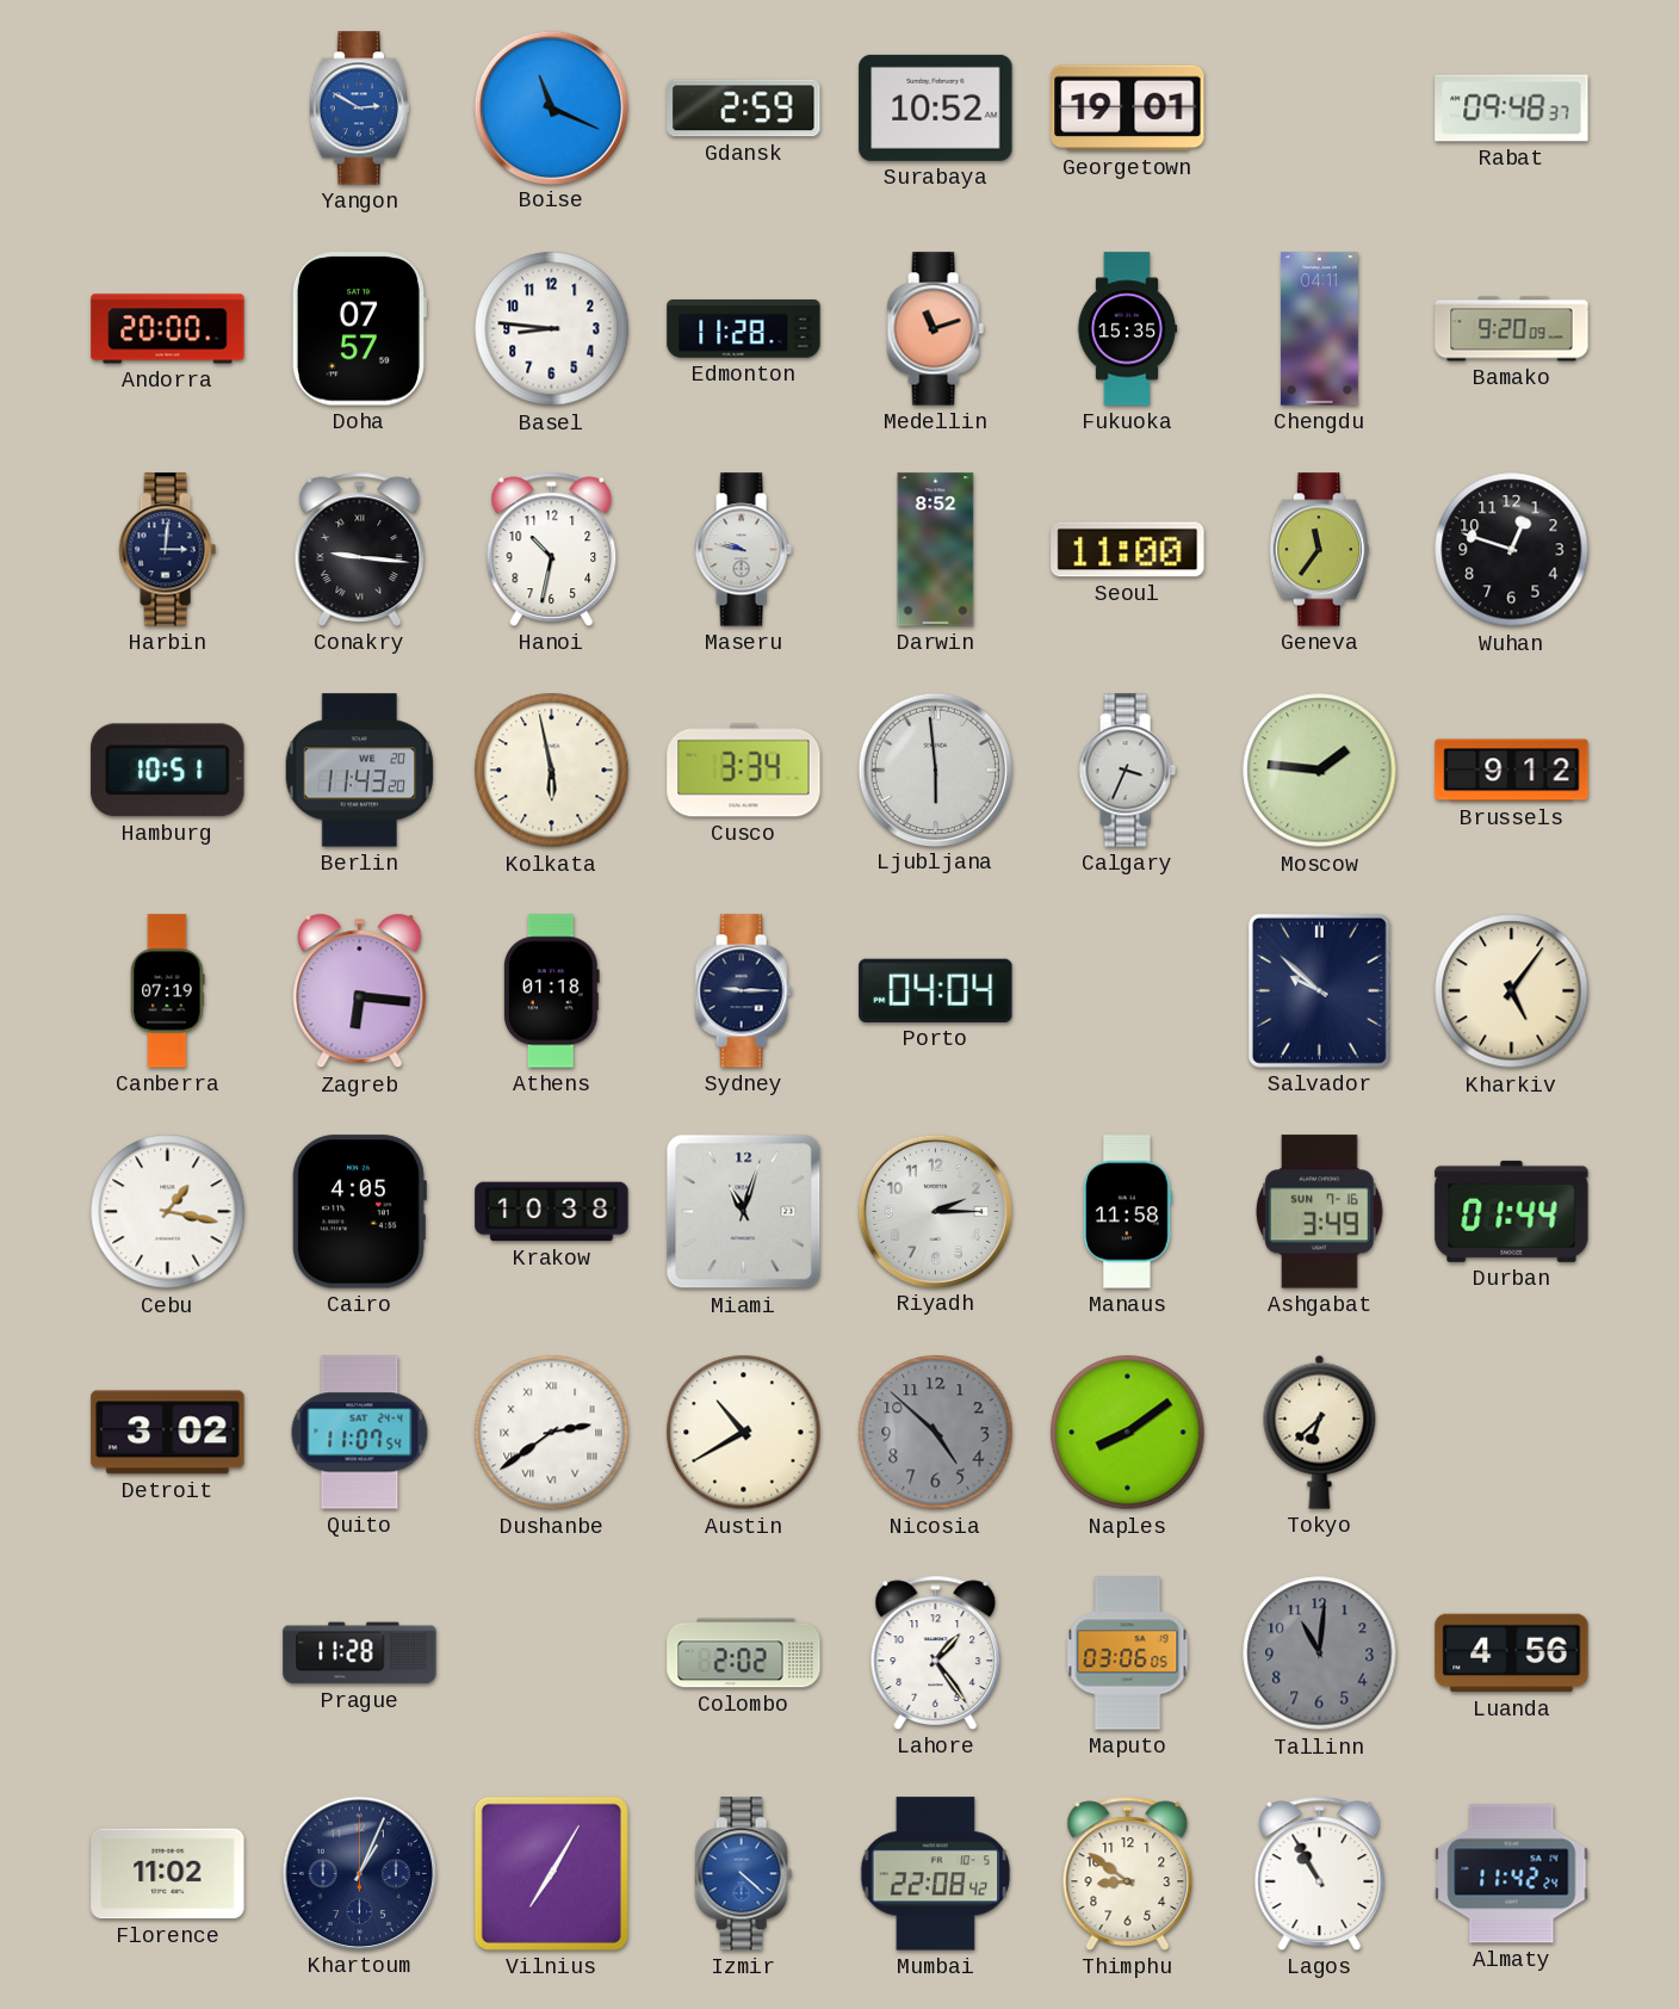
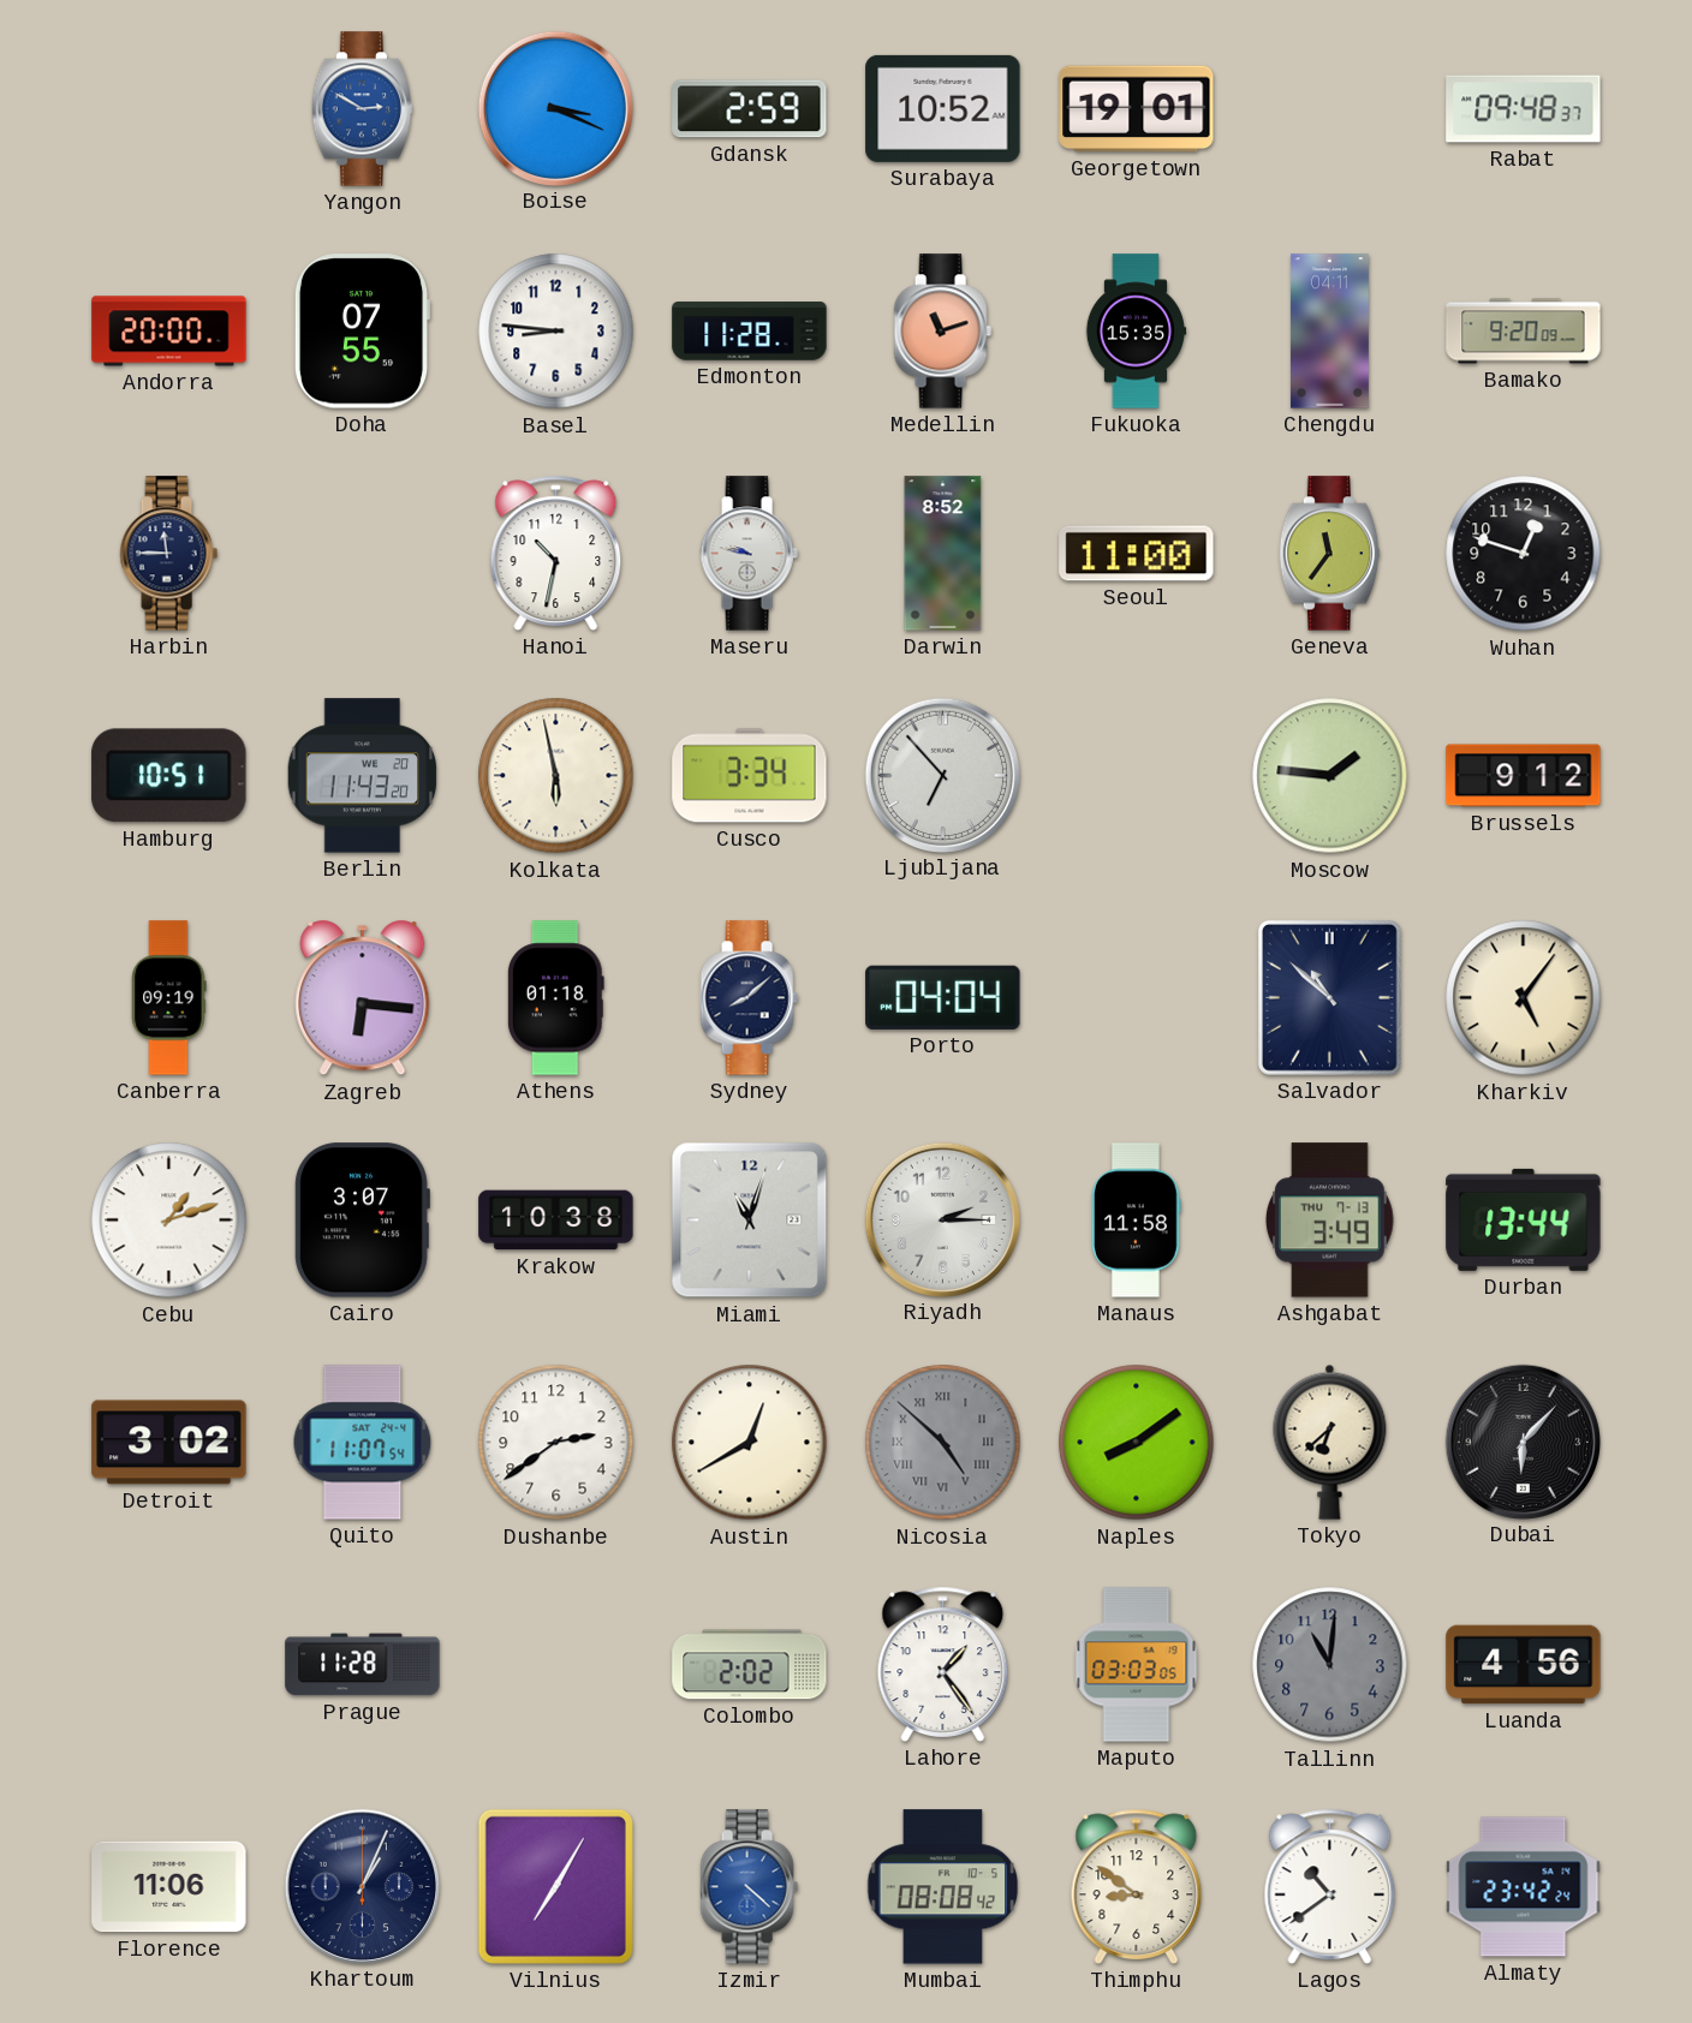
Boise: 11:19 -> 3:19 (555, 108)
Doha: 07:57 -> 07:55 (361, 332)
Harbin: 3:01 -> 11:45 (168, 554)
Conakry: 9:16 -> none (360, 549)
Ljubljana: 5:59 -> 6:53 (942, 775)
Calgary: 3:34 -> none (1127, 771)
Canberra: 07:19 -> 09:19 (169, 998)
Sydney: 9:15 -> 8:08 (749, 998)
Salvador: 9:52 -> 10:52 (1329, 997)
Cebu: 1:17 -> 1:12 (169, 1221)
Cairo: 4:05 -> 3:07 (362, 1221)
Ashgabat date: SUN 7-16 -> THU 7-13 (1329, 1221)
Durban: 01:44 -> 13:44 (1524, 1219)
Dushanbe numerals: Roman -> Arabic (556, 1443)
Austin: 10:40 -> 12:40 (750, 1443)
Nicosia numerals: Arabic -> Roman (943, 1443)
Dubai: none -> 6:07 (1523, 1442)
Maputo: 03:06 -> 03:03 (1137, 1665)
Florence: 11:02 -> 11:06 (169, 1887)
Mumbai: 22:08 -> 08:08 (943, 1887)
Lagos: 10:55 -> 10:39 (1330, 1886)
Almaty: 11:42 -> 23:42 (1524, 1887)
